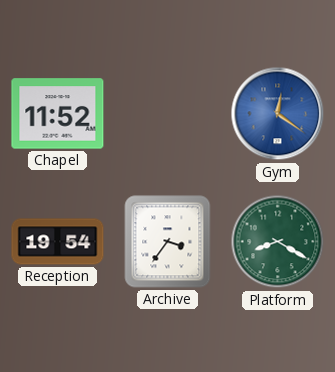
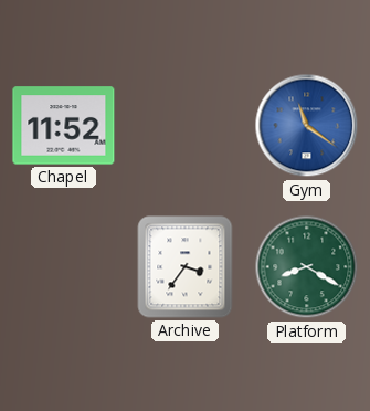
Gym: 12:21 -> 11:21 (307, 126)
Reception: 19:54 -> none (58, 242)
